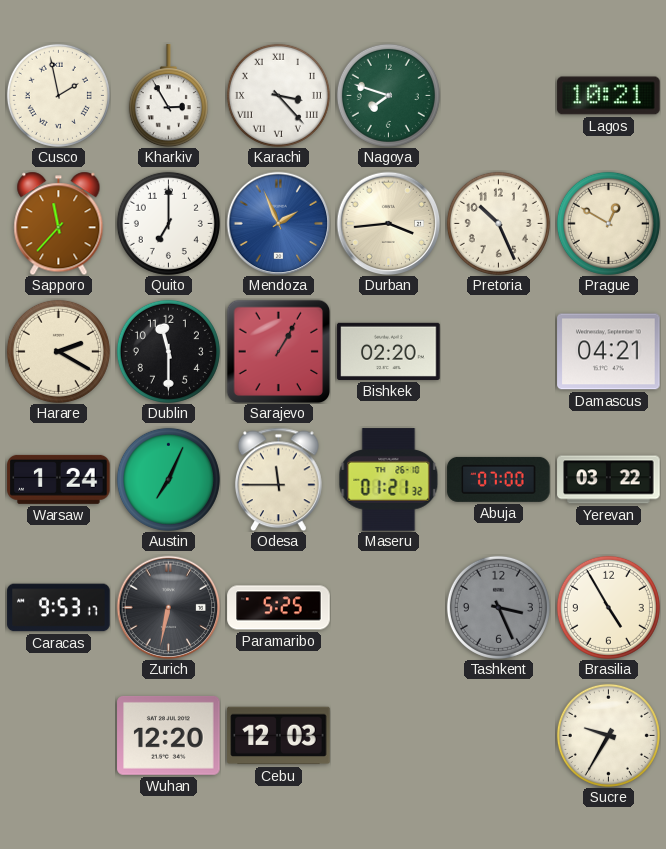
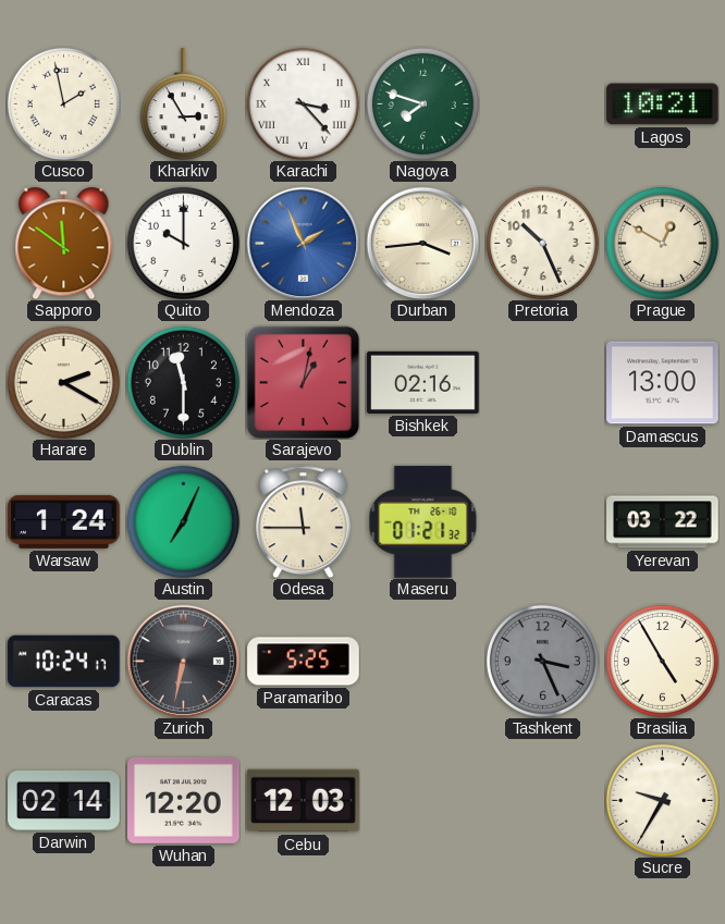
Sapporo: 11:37 -> 11:51 (64, 243)
Quito: 7:00 -> 10:00 (183, 243)
Sarajevo: 1:05 -> 1:02 (303, 382)
Bishkek: 02:20 -> 02:16 (423, 382)
Damascus: 04:21 -> 13:00 (663, 383)
Abuja: 07:00 -> none (499, 479)
Caracas: 9:53 -> 10:24 (64, 662)
Darwin: none -> 02:14 (64, 800)
